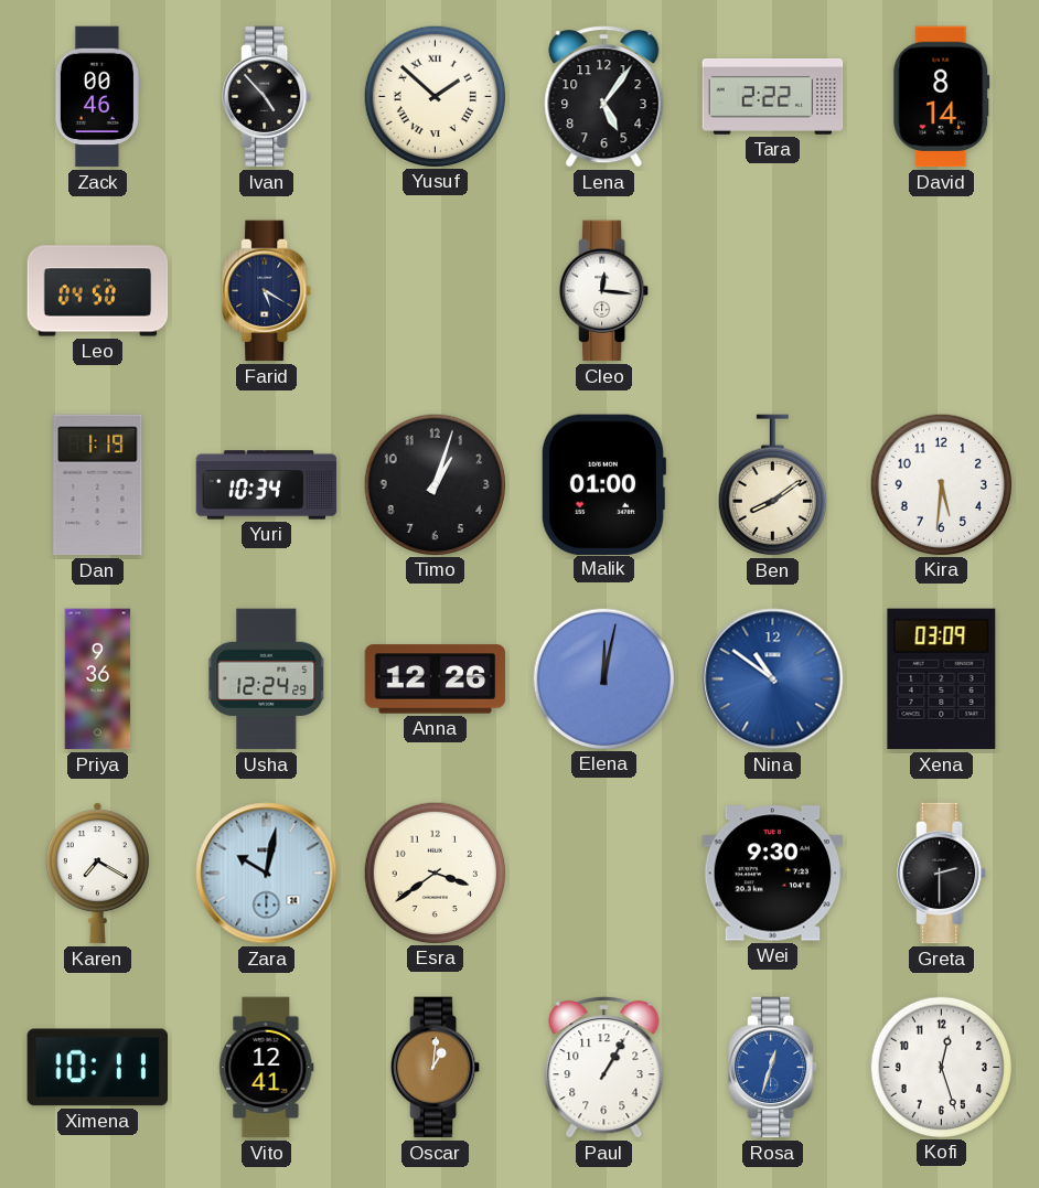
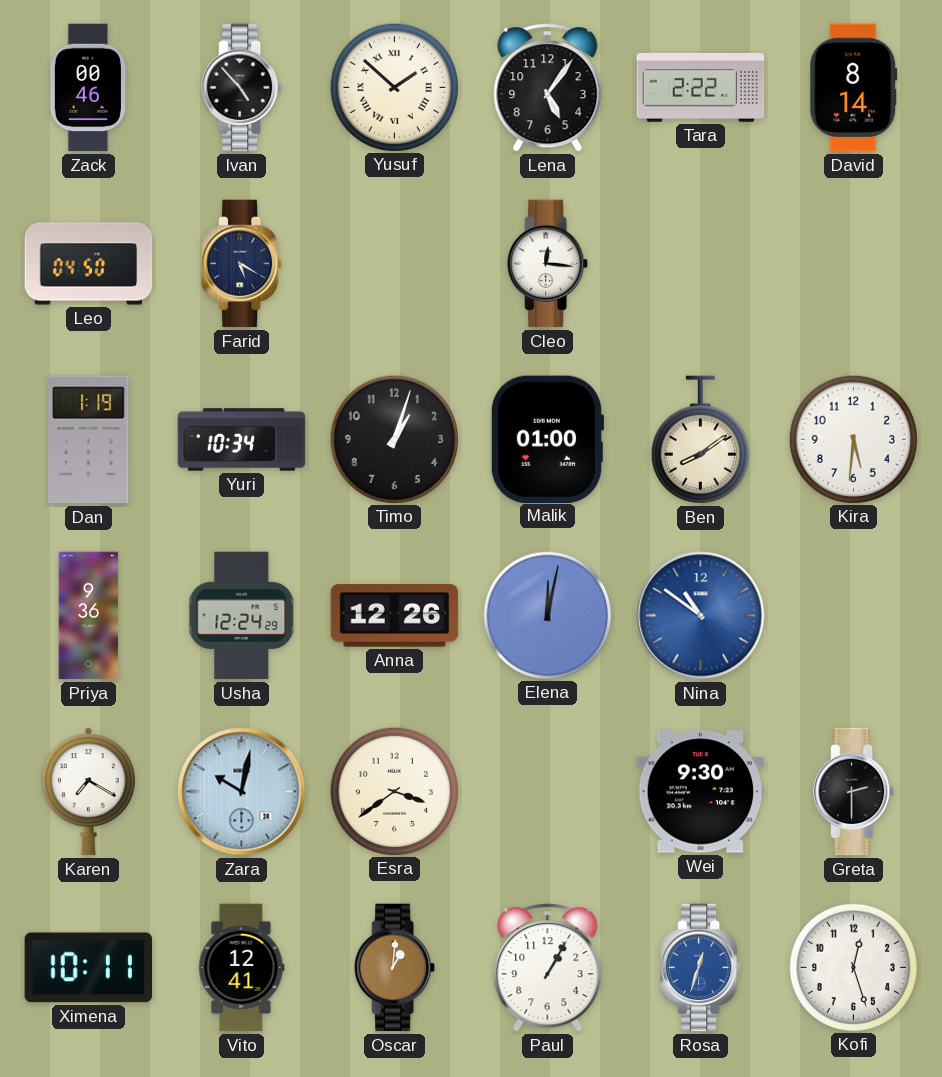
Xena: 03:09 -> none (942, 679)
